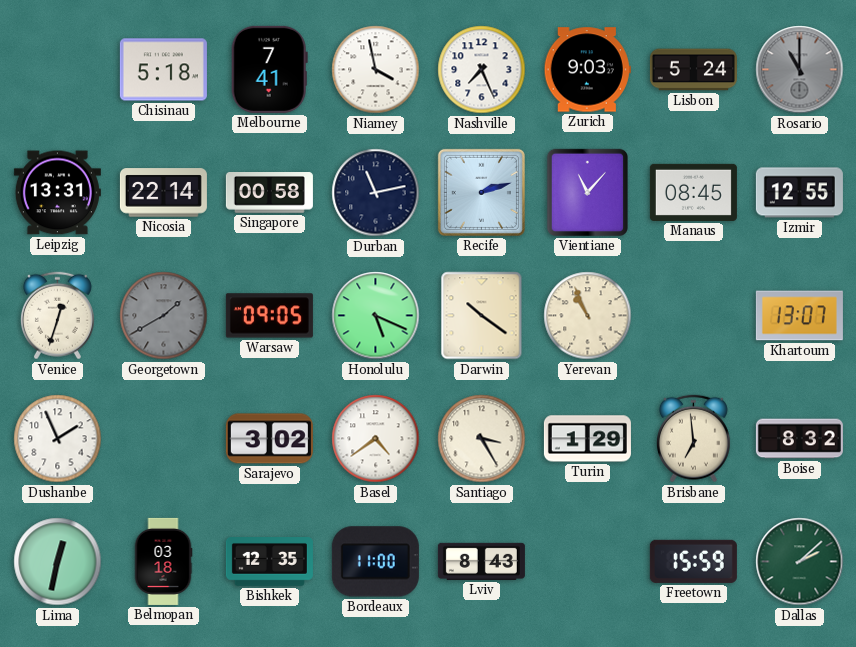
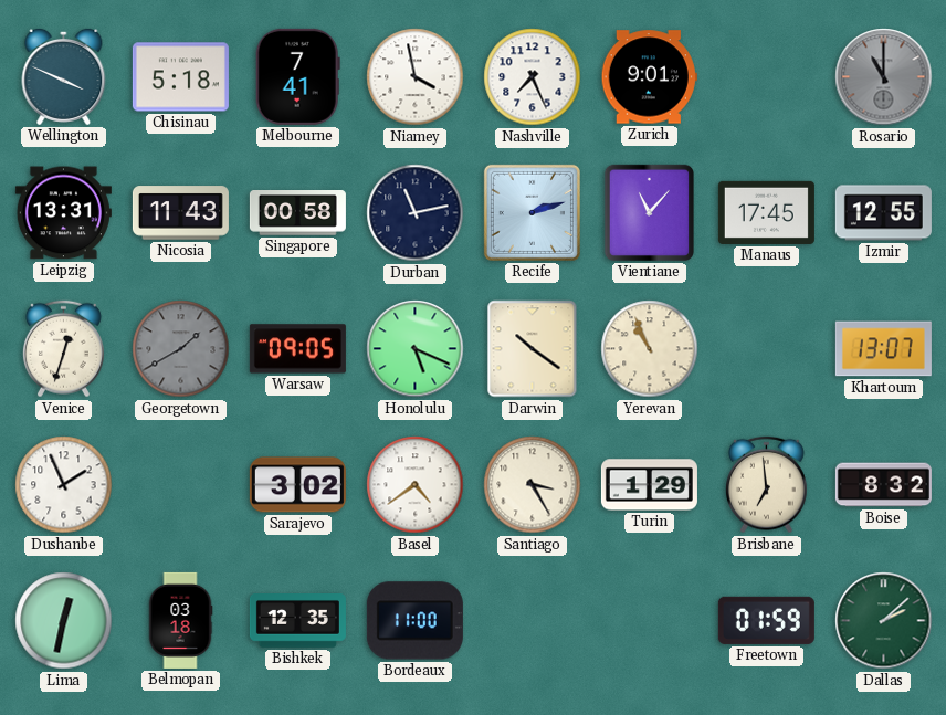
Wellington: none -> 3:49 (64, 76)
Zurich: 9:03 -> 9:01 (649, 77)
Lisbon: 5:24 -> none (693, 70)
Nicosia: 22:14 -> 11:43 (180, 213)
Manaus: 08:45 -> 17:45 (766, 212)
Lviv: 8:43 -> none (481, 561)
Freetown: 15:59 -> 01:59 (766, 620)
